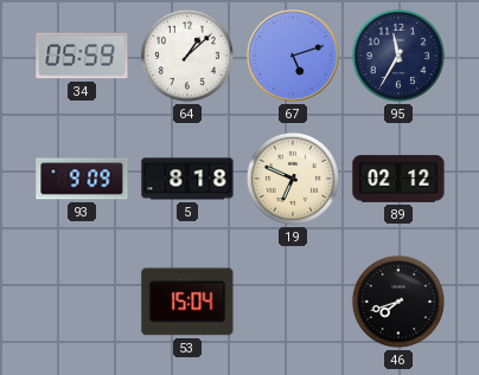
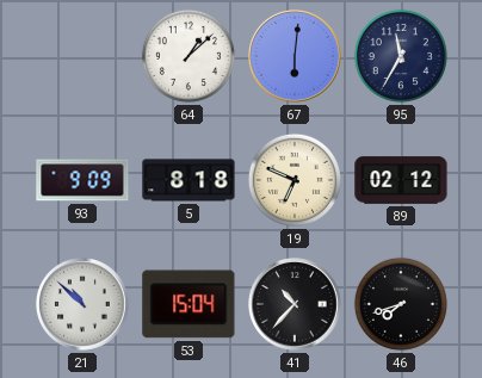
34: 05:59 -> none (82, 56)
67: 5:12 -> 6:01 (296, 57)
21: none -> 10:52 (84, 305)
41: none -> 10:37 (296, 305)
